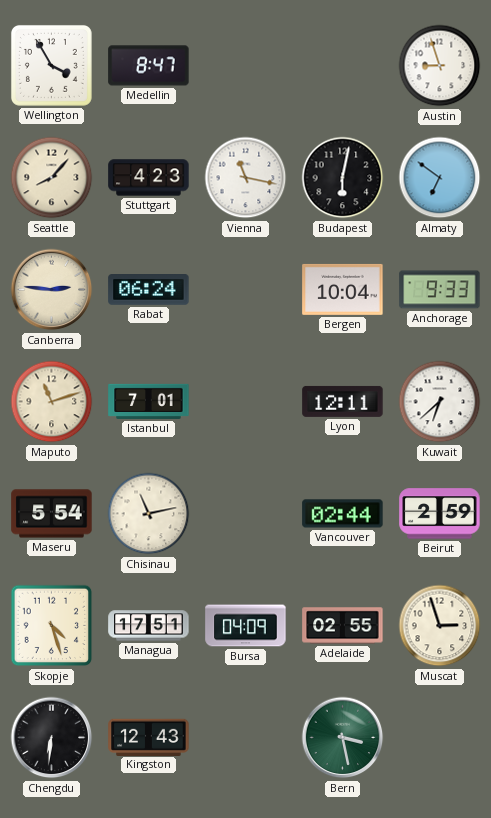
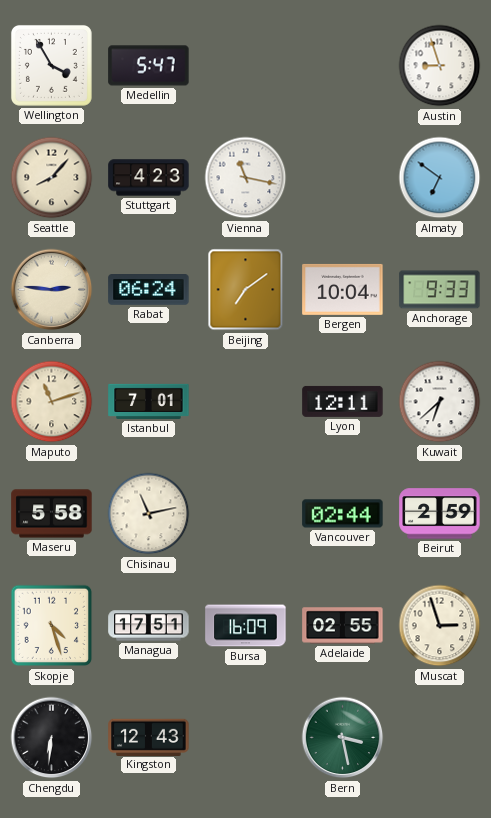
Medellin: 8:47 -> 5:47 (149, 66)
Budapest: 6:02 -> none (343, 178)
Beijing: none -> 7:09 (246, 290)
Maseru: 5:54 -> 5:58 (52, 514)
Bursa: 04:09 -> 16:09 (246, 626)
